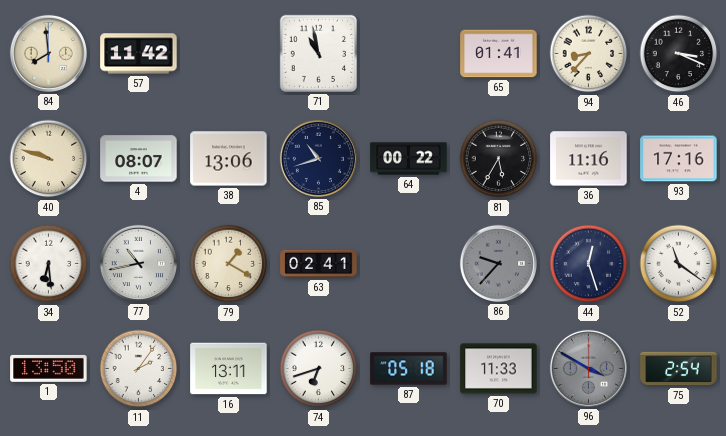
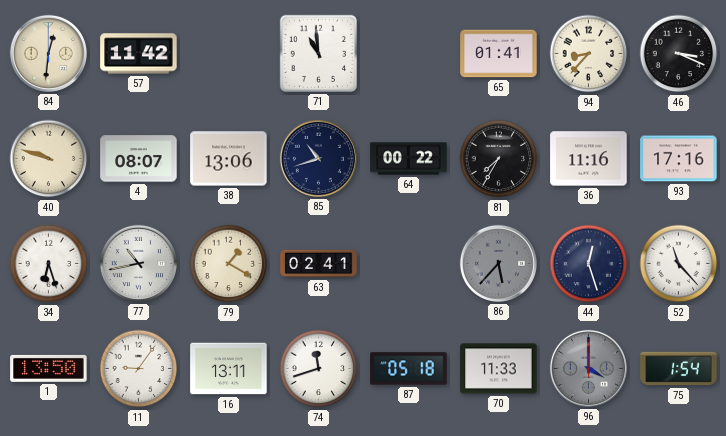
84: 7:59 -> 12:31 (48, 53)
71: 10:58 -> 10:59 (318, 53)
81: 5:35 -> 7:35 (499, 159)
34: 6:29 -> 6:27 (49, 264)
86: 9:37 -> 5:37 (498, 263)
52: 11:21 -> 11:23 (679, 264)
11: 2:06 -> 9:06 (139, 369)
74: 6:42 -> 11:42 (319, 369)
96: 3:50 -> 4:00 (588, 368)
75: 2:54 -> 1:54 (679, 369)
